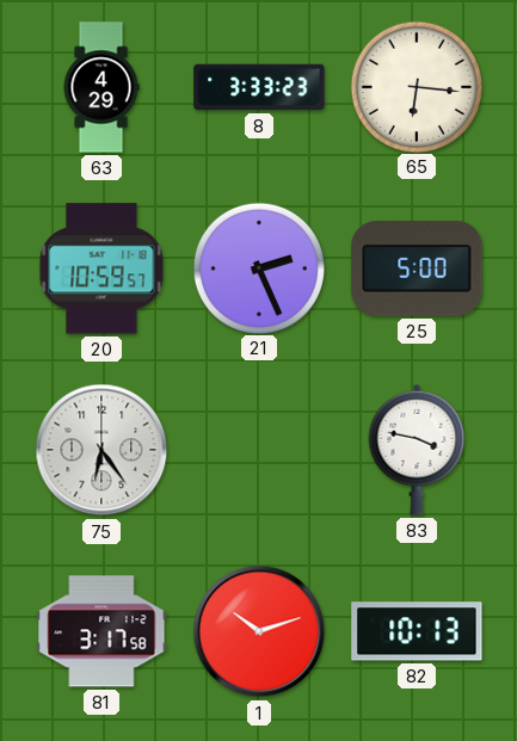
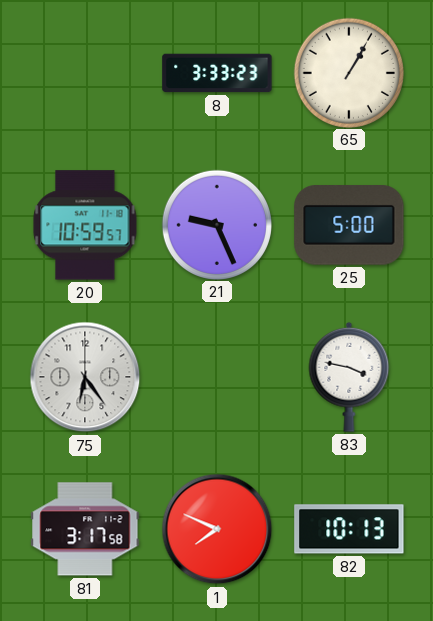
63: 4:29 -> none (101, 87)
65: 6:16 -> 1:05 (349, 72)
21: 2:26 -> 9:26 (217, 224)
1: 10:12 -> 7:49 (217, 529)
